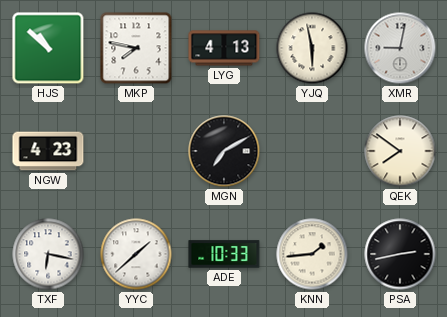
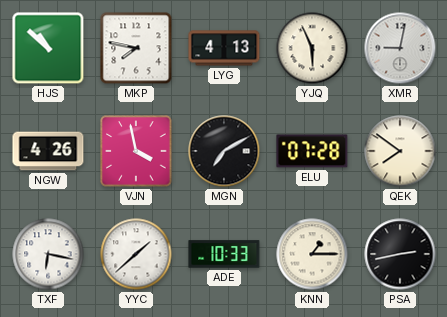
YJQ: 5:58 -> 5:56 (312, 48)
NGW: 4:23 -> 4:26 (48, 151)
VJN: none -> 3:58 (136, 151)
ELU: none -> 07:28 (312, 151)
KNN: 1:44 -> 1:15 (312, 254)
